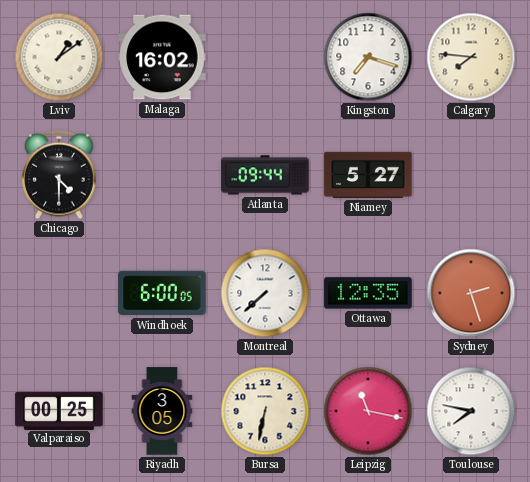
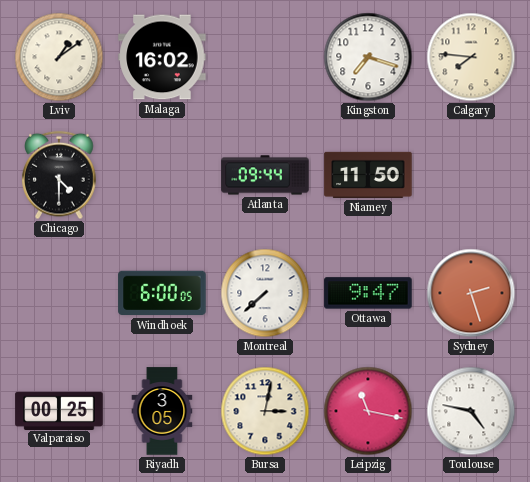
Niamey: 5:27 -> 11:50 (368, 175)
Ottawa: 12:35 -> 9:47 (368, 293)
Bursa: 6:32 -> 3:02 (265, 411)
Toulouse: 7:47 -> 4:47 (471, 411)
